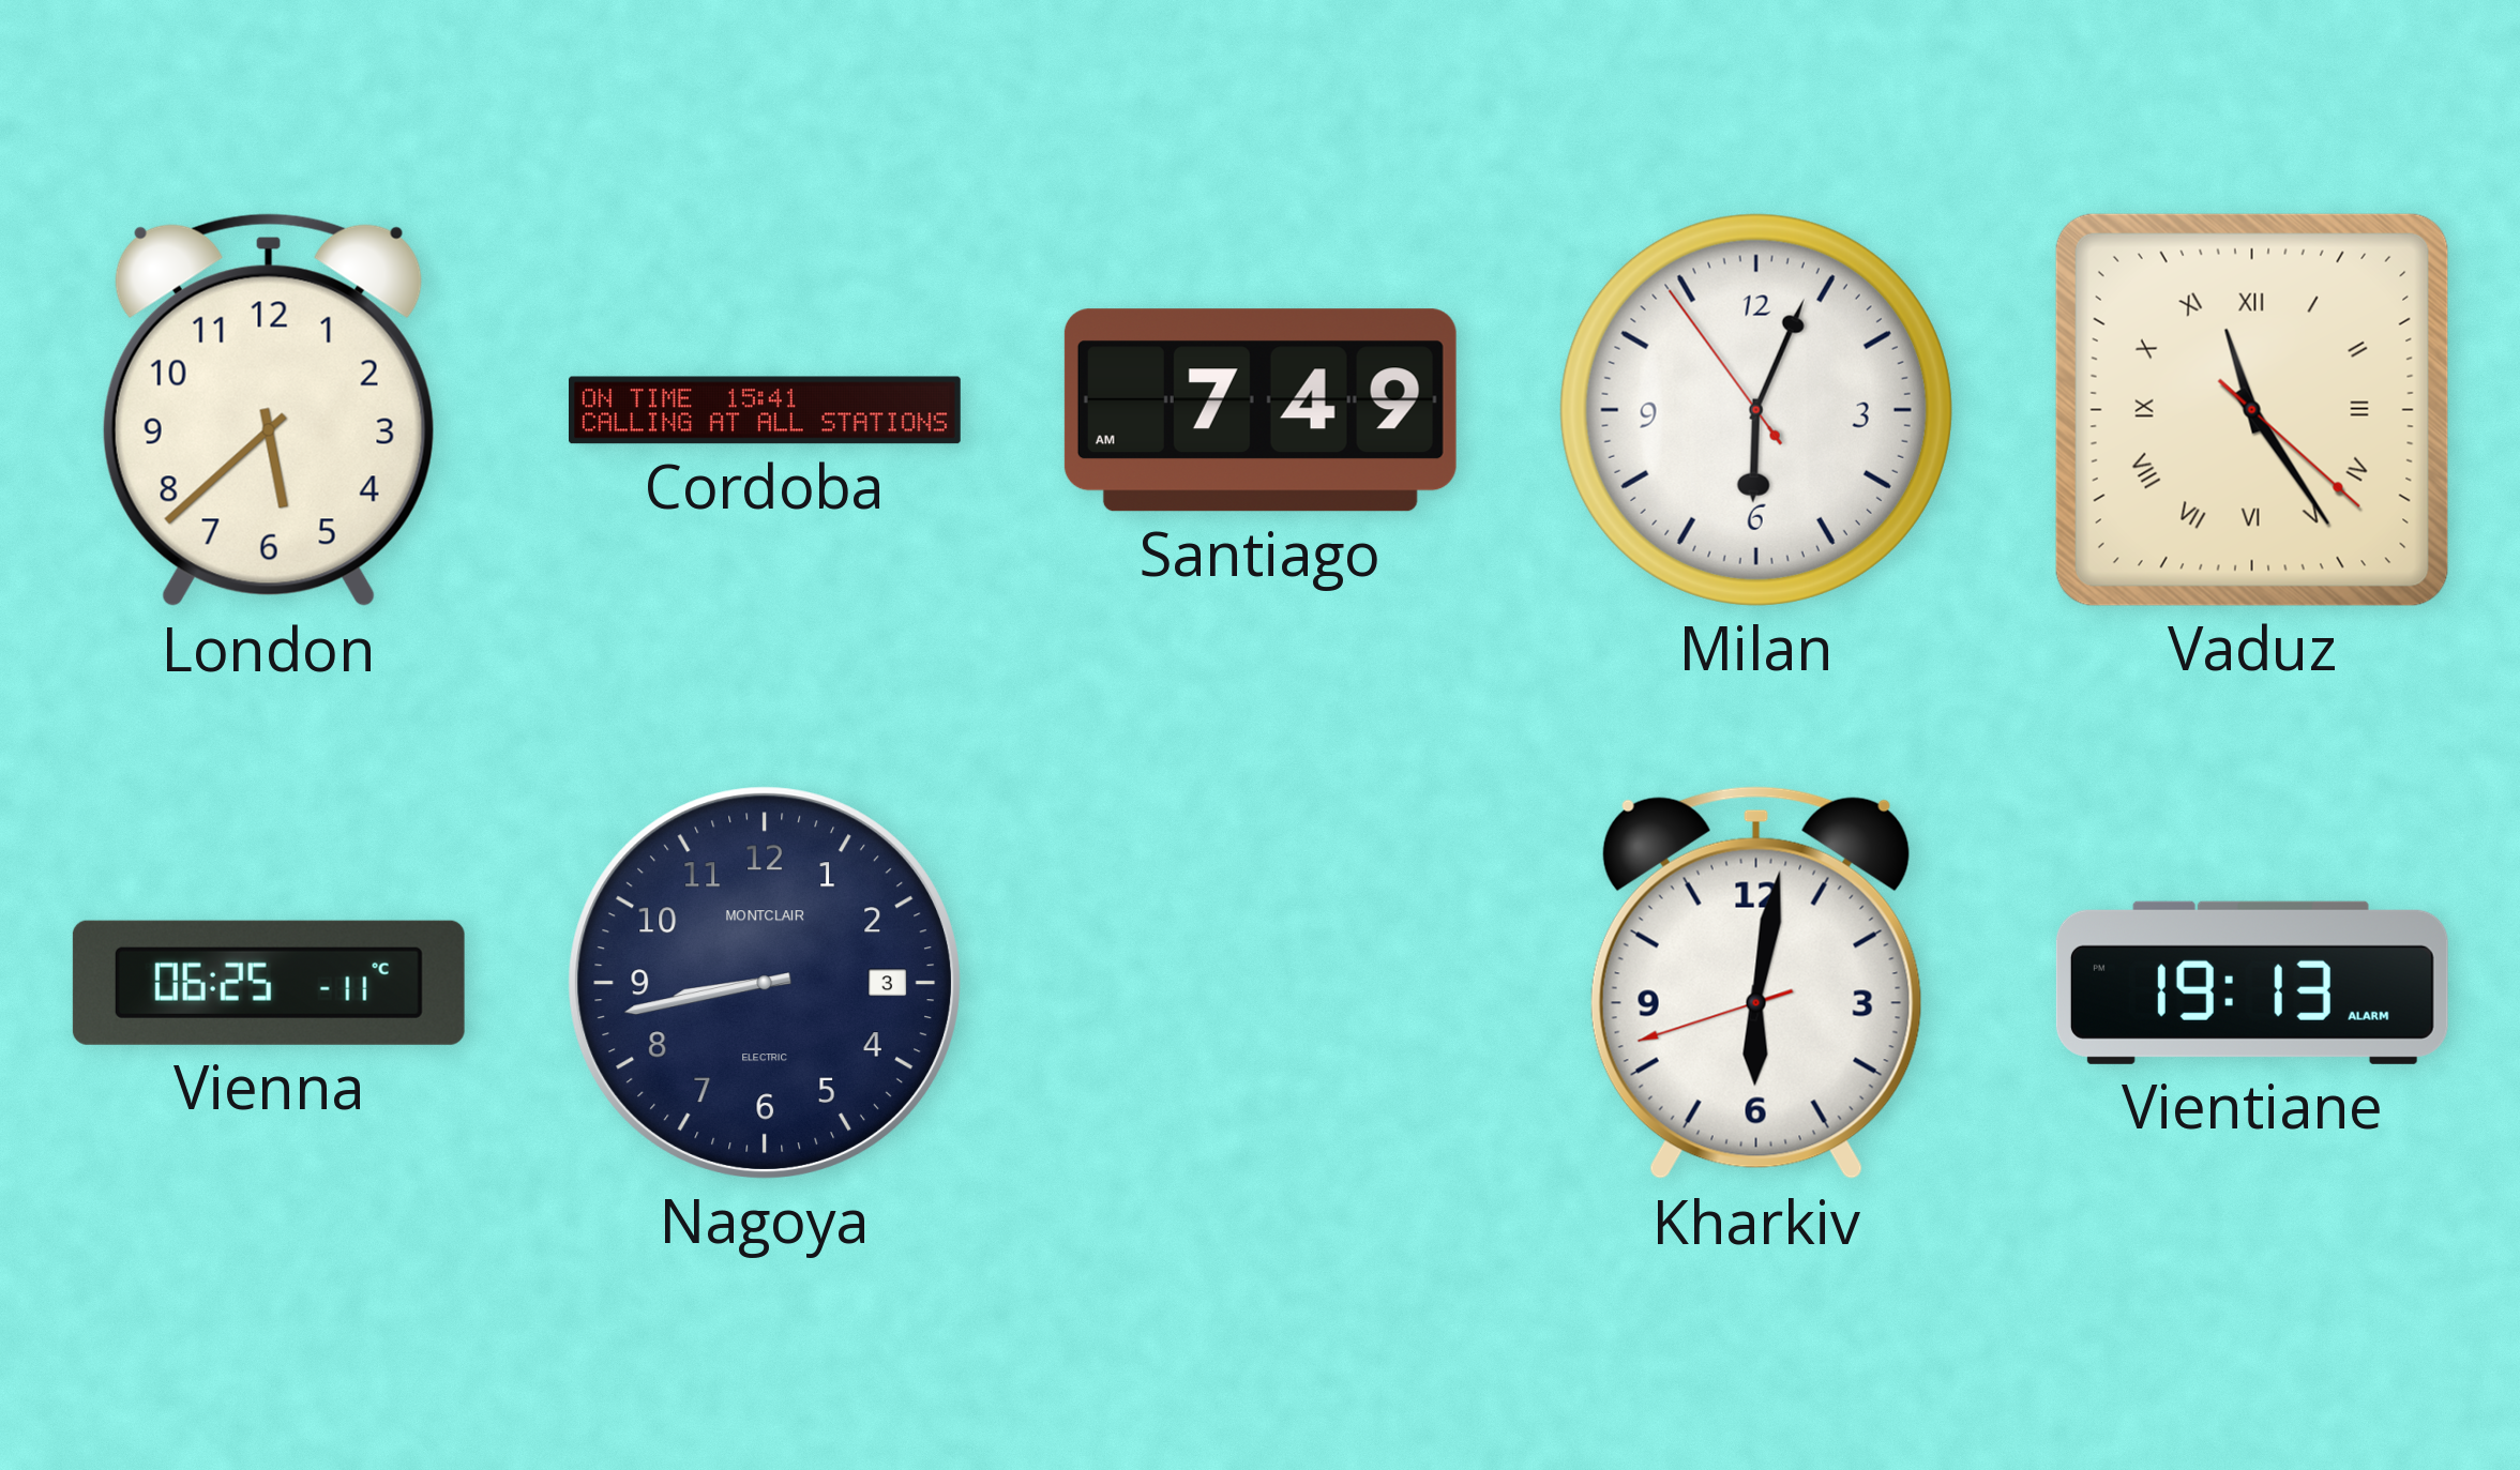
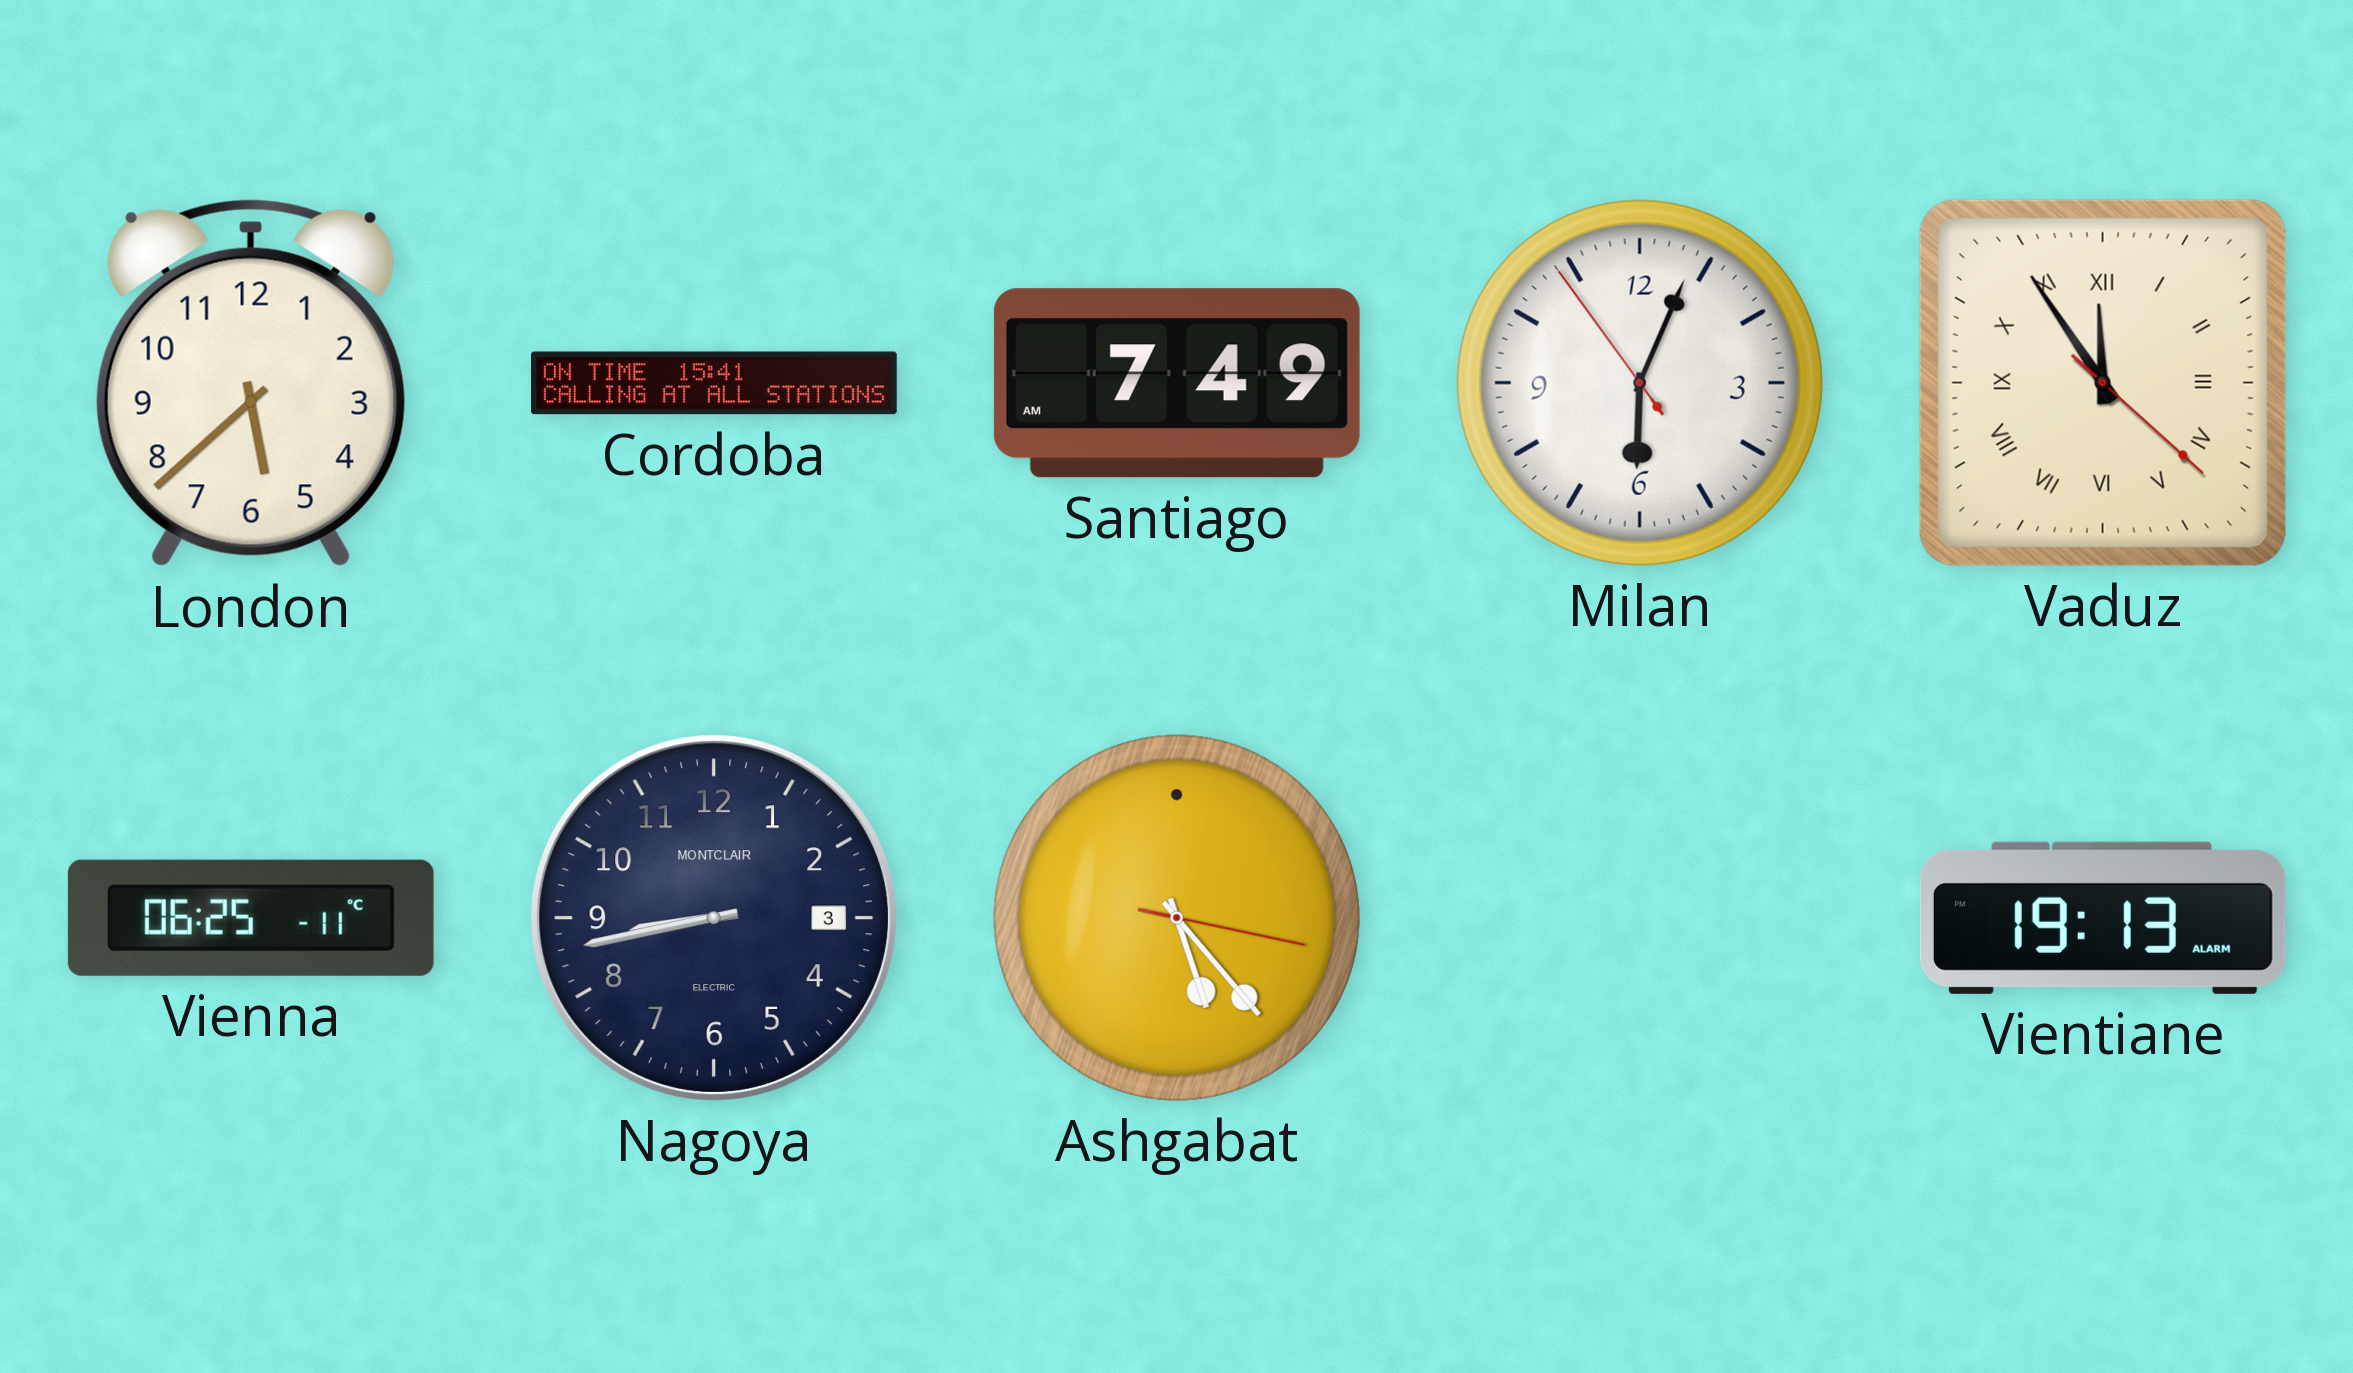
Vaduz: 11:24 -> 11:54 (2103, 383)
Ashgabat: none -> 5:23 (1177, 918)
Kharkiv: 6:01 -> none (1756, 983)
